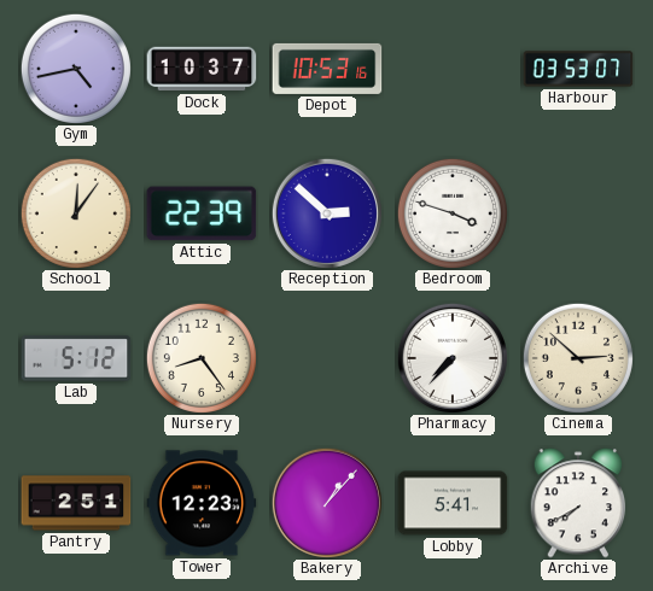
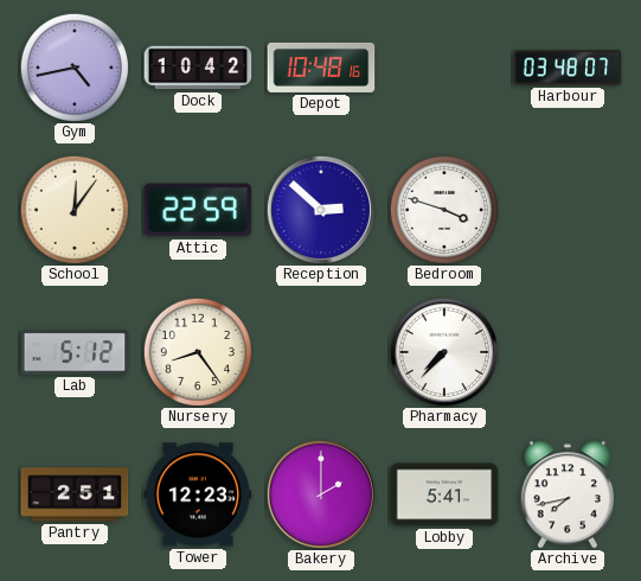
Dock: 10:37 -> 10:42 (198, 68)
Depot: 10:53 -> 10:48 (321, 68)
Harbour: 03:53 -> 03:48 (568, 68)
Attic: 22:39 -> 22:59 (198, 210)
Cinema: 2:52 -> none (578, 358)
Bakery: 1:07 -> 2:00 (321, 494)
Archive: 7:40 -> 7:43 (568, 494)
